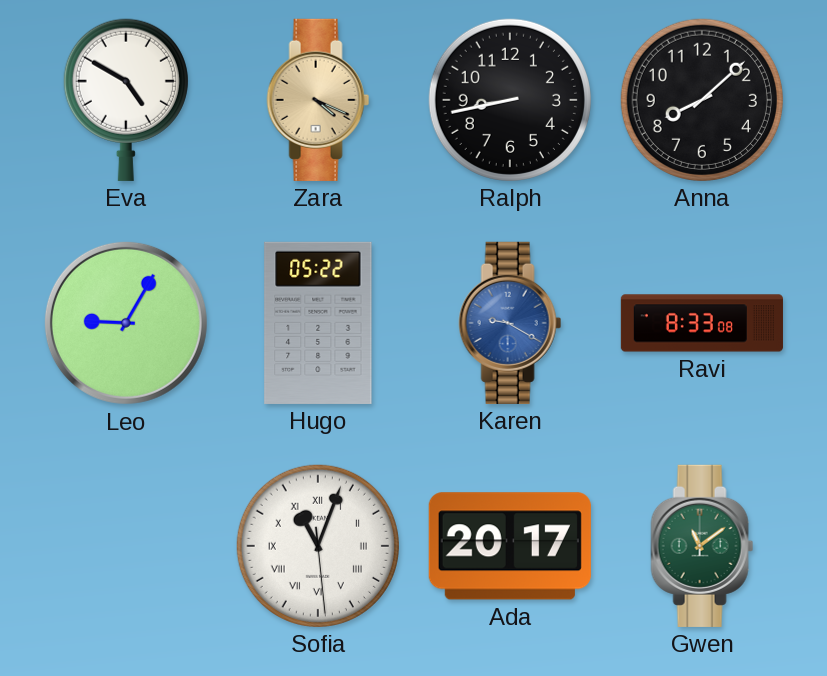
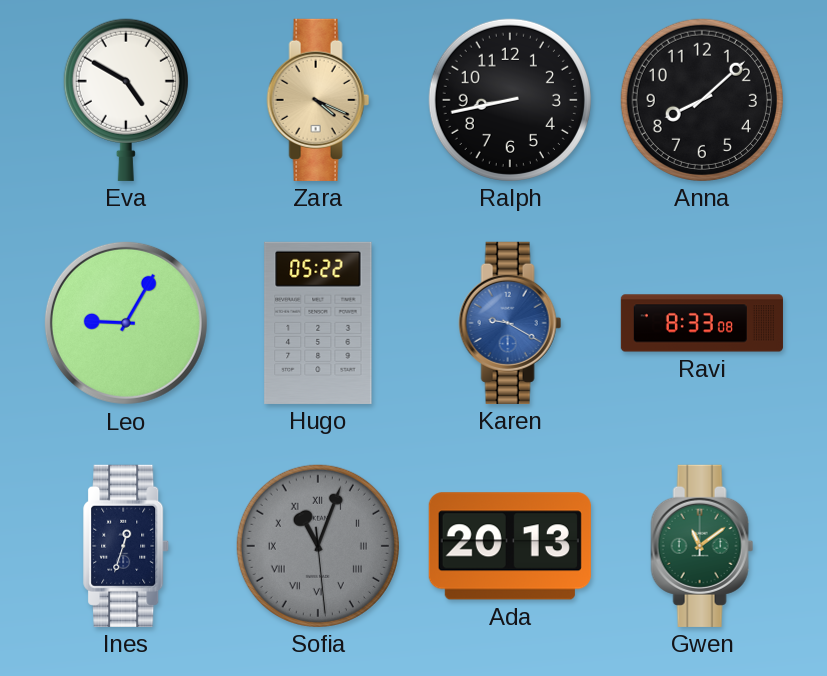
Ines: none -> 12:33 (127, 546)
Sofia dial: white -> grey (318, 546)
Ada: 20:17 -> 20:13 (510, 546)
